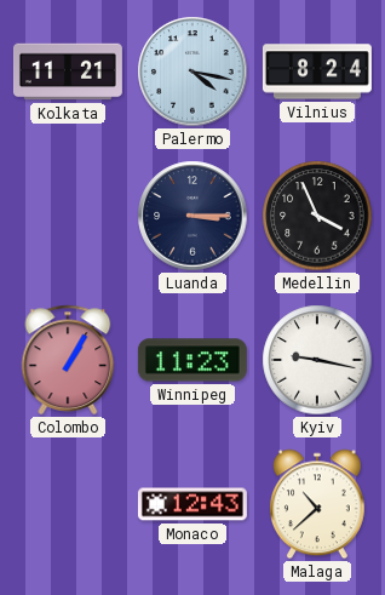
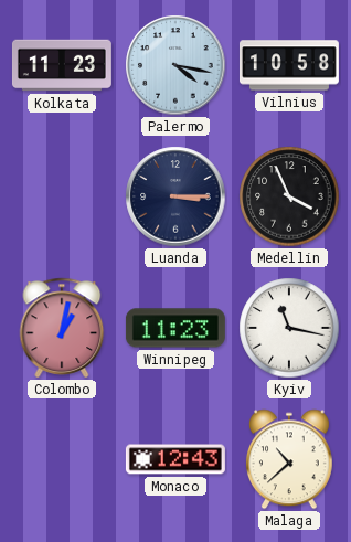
Kolkata: 11:21 -> 11:23 (62, 65)
Vilnius: 8:24 -> 10:58 (289, 65)
Colombo: 1:05 -> 1:02 (62, 328)
Kyiv: 9:17 -> 11:17 (289, 328)
